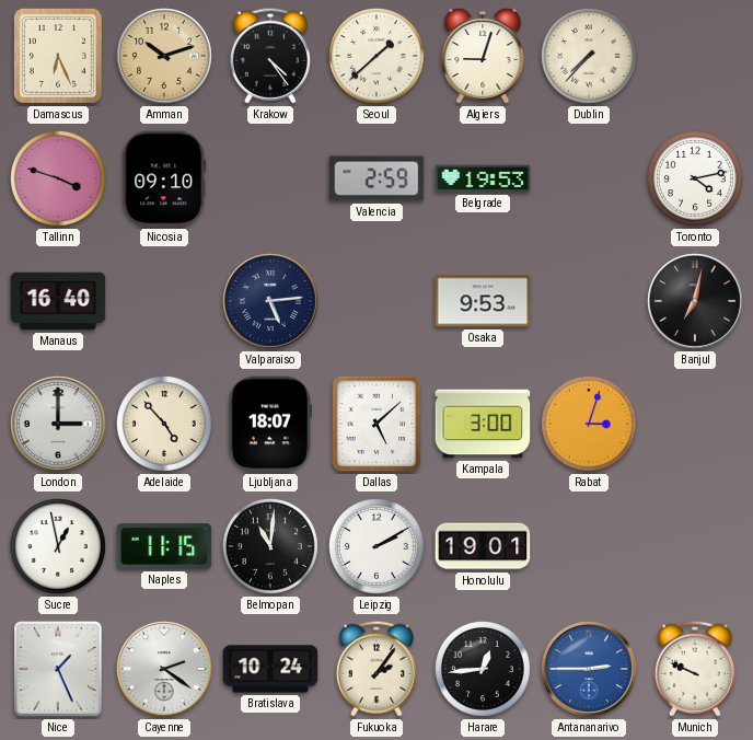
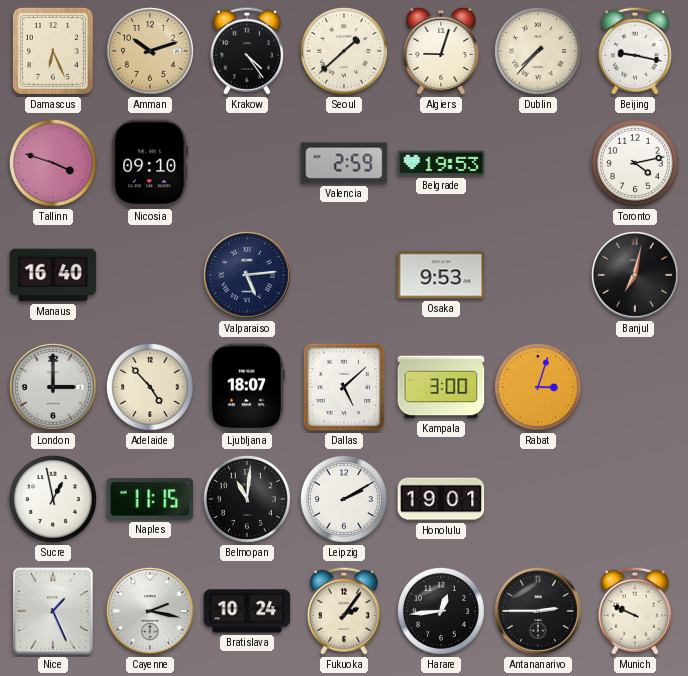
Beijing: none -> 9:17 (635, 51)
Cayenne: 2:21 -> 2:17 (151, 612)
Antananarivo dial: blue -> black (539, 612)
